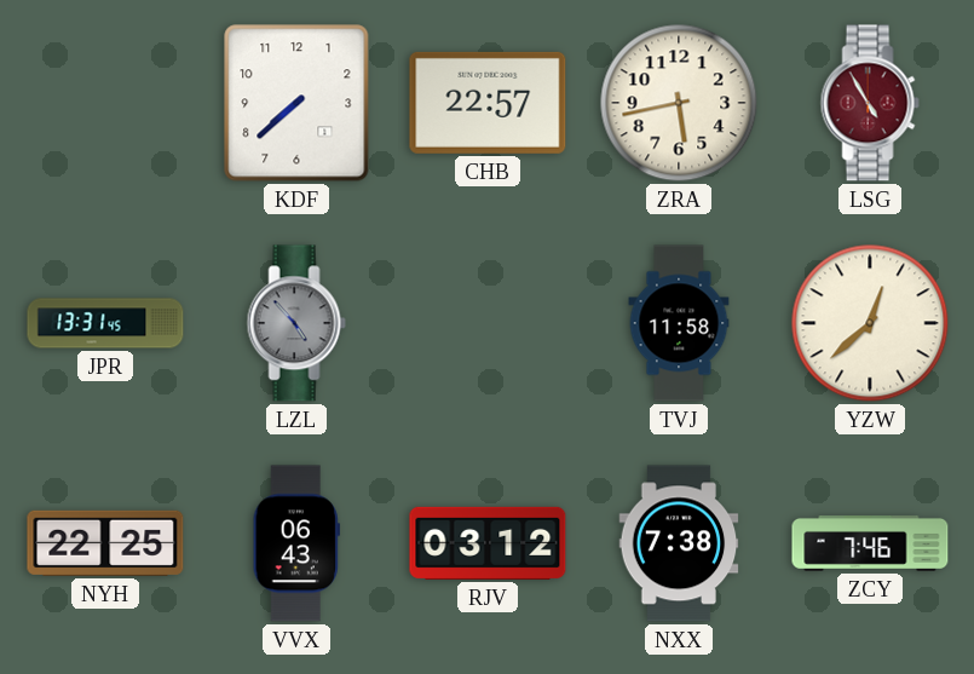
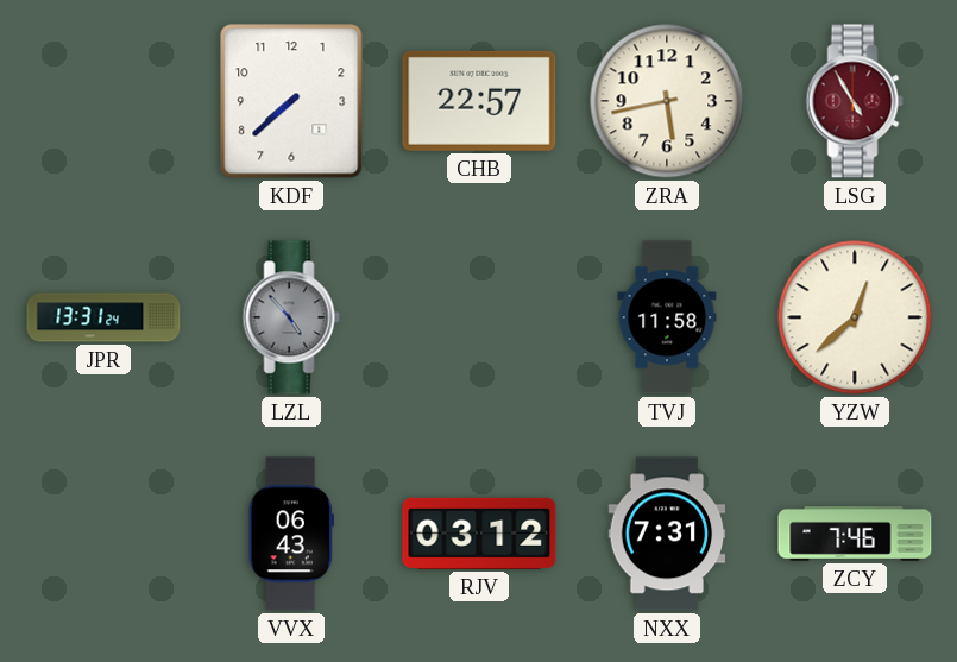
JPR: 13:31:45 -> 13:31:24 (103, 317)
NYH: 22:25 -> none (105, 543)
NXX: 7:38 -> 7:31 (667, 534)
